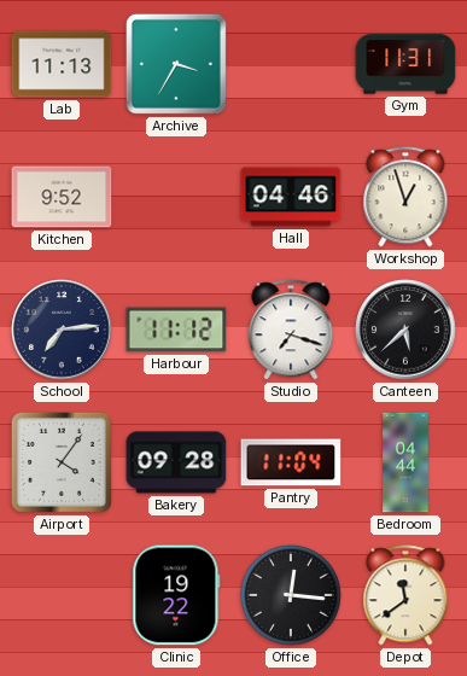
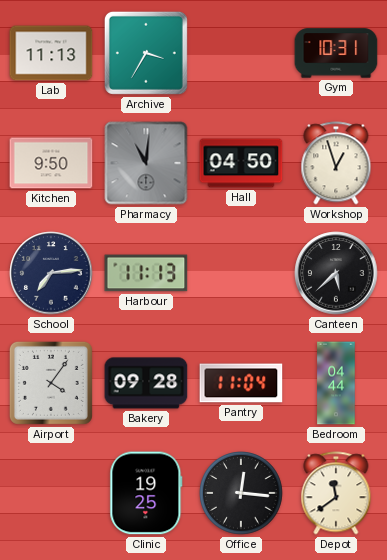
Gym: 11:31 -> 10:31 (336, 53)
Kitchen: 9:52 -> 9:50 (51, 163)
Pharmacy: none -> 11:01 (146, 163)
Hall: 04:46 -> 04:50 (241, 163)
Harbour: 11:12 -> 11:13 (146, 273)
Studio: 7:18 -> none (291, 330)
Clinic: 19:22 -> 19:25 (146, 493)
